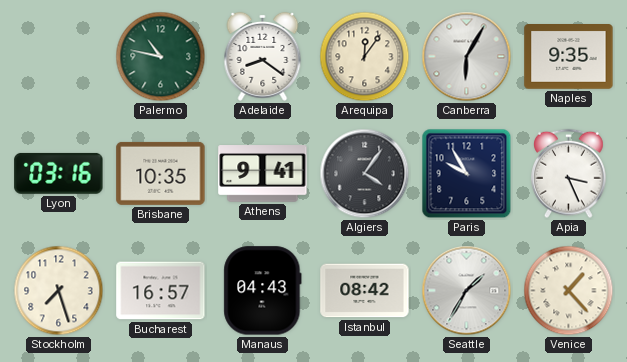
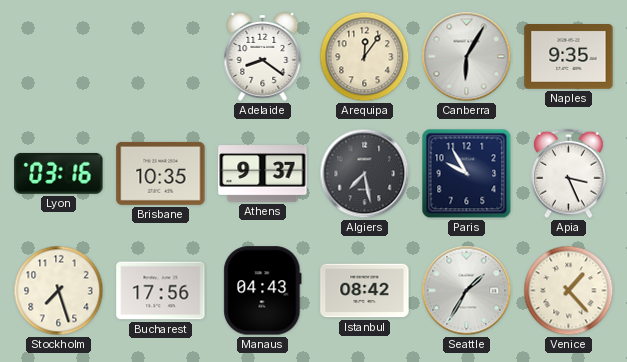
Palermo: 10:47 -> none (161, 57)
Athens: 9:41 -> 9:37 (263, 174)
Algiers: 4:06 -> 7:28 (365, 174)
Bucharest: 16:57 -> 17:56 (161, 291)
